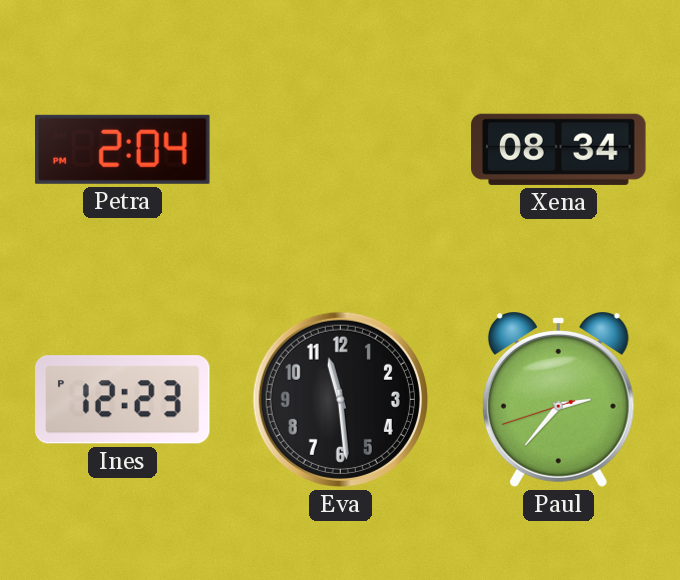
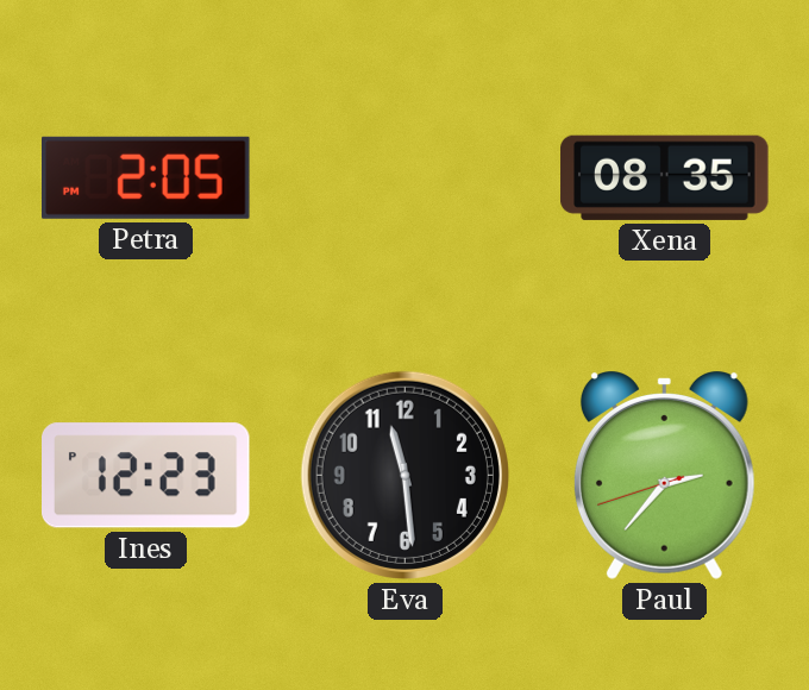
Petra: 2:04 -> 2:05 (146, 177)
Xena: 08:34 -> 08:35 (665, 177)
